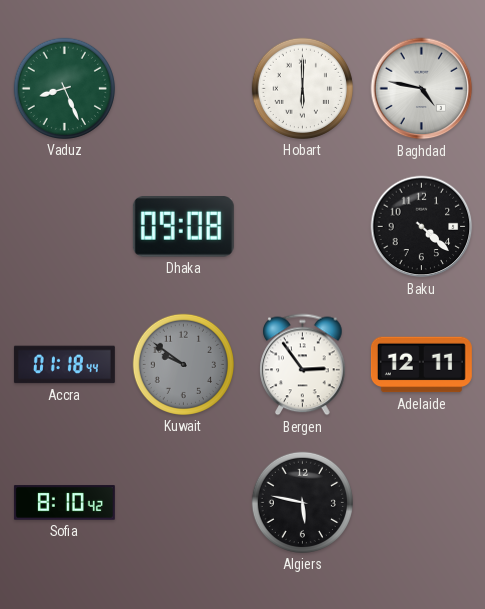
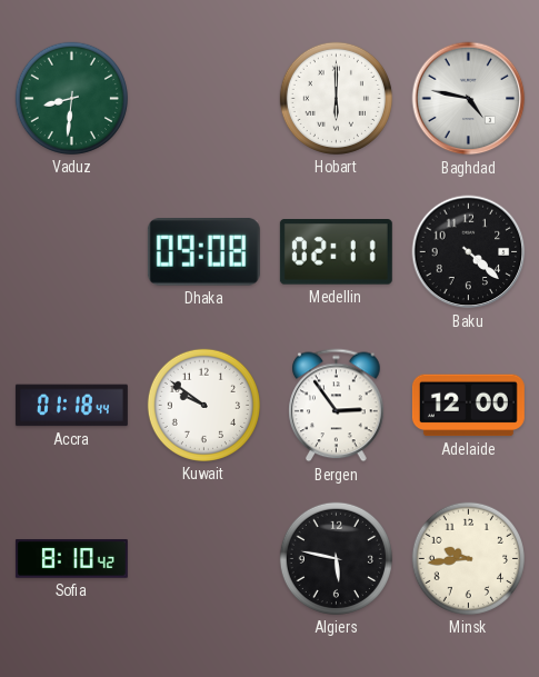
Vaduz: 8:26 -> 8:31 (71, 98)
Medellin: none -> 02:11 (336, 252)
Kuwait dial: grey -> white (203, 405)
Adelaide: 12:11 -> 12:00 (468, 406)
Minsk: none -> 9:44 (468, 558)
